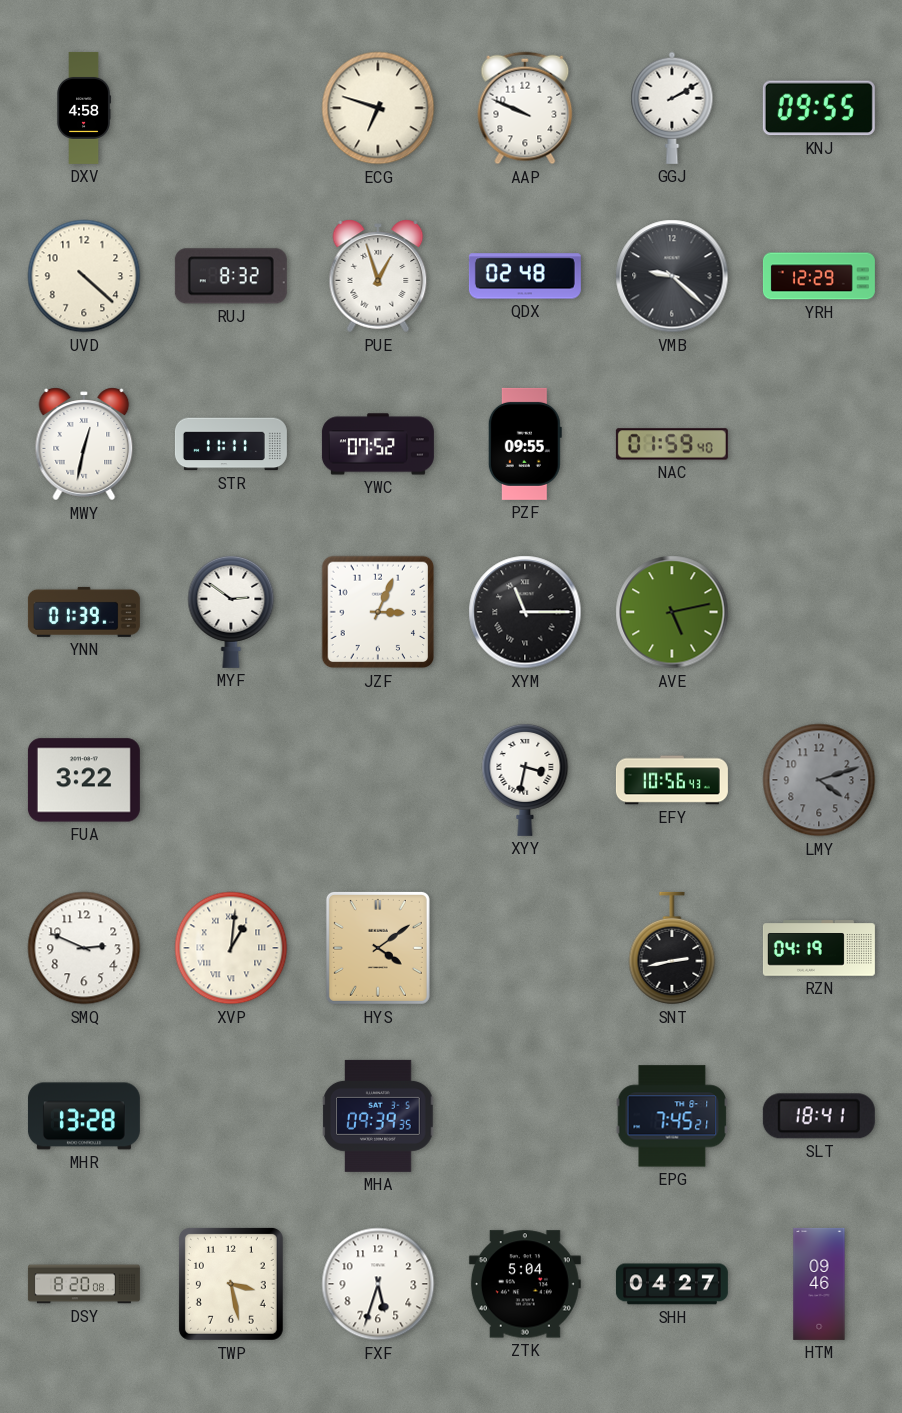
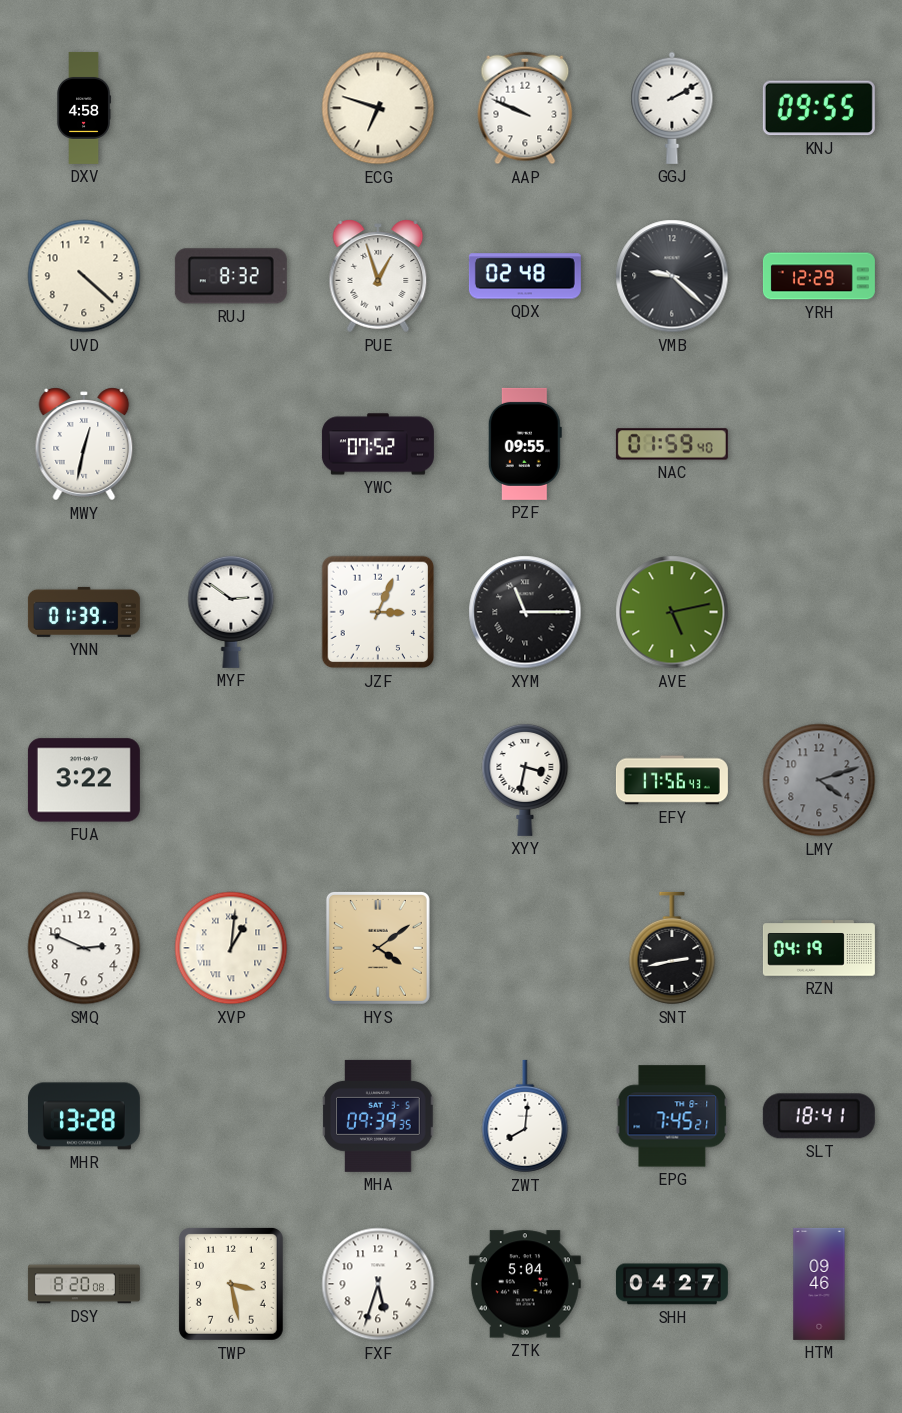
STR: 11:11 -> none (231, 444)
EFY: 10:56 -> 17:56 (672, 780)
ZWT: none -> 8:01 (525, 1116)
